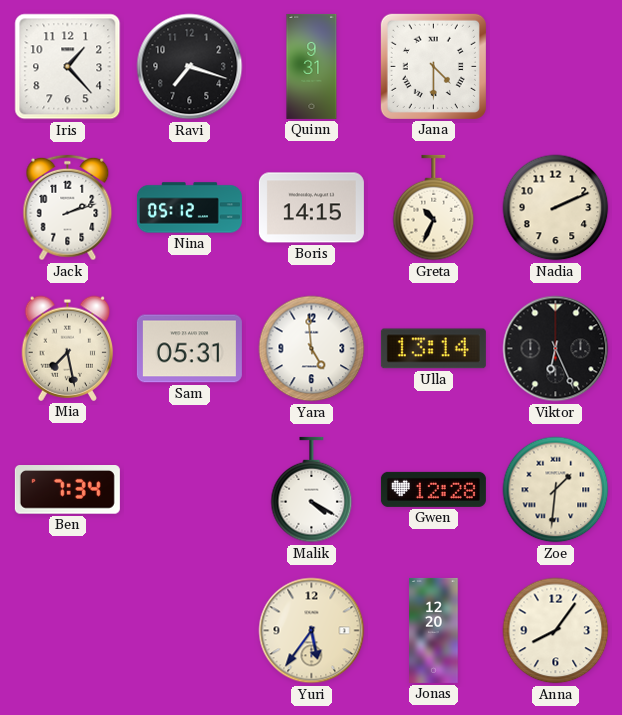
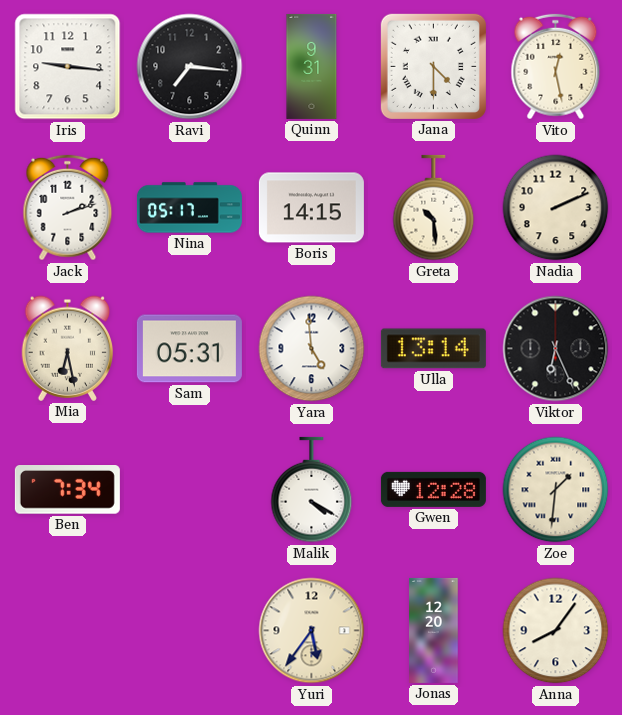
Iris: 1:23 -> 9:16 (68, 67)
Ravi: 7:18 -> 7:16 (190, 67)
Vito: none -> 12:28 (556, 67)
Nina: 05:12 -> 05:17 (189, 208)
Greta: 10:34 -> 10:29 (434, 208)
Mia: 7:28 -> 6:28 (68, 348)
